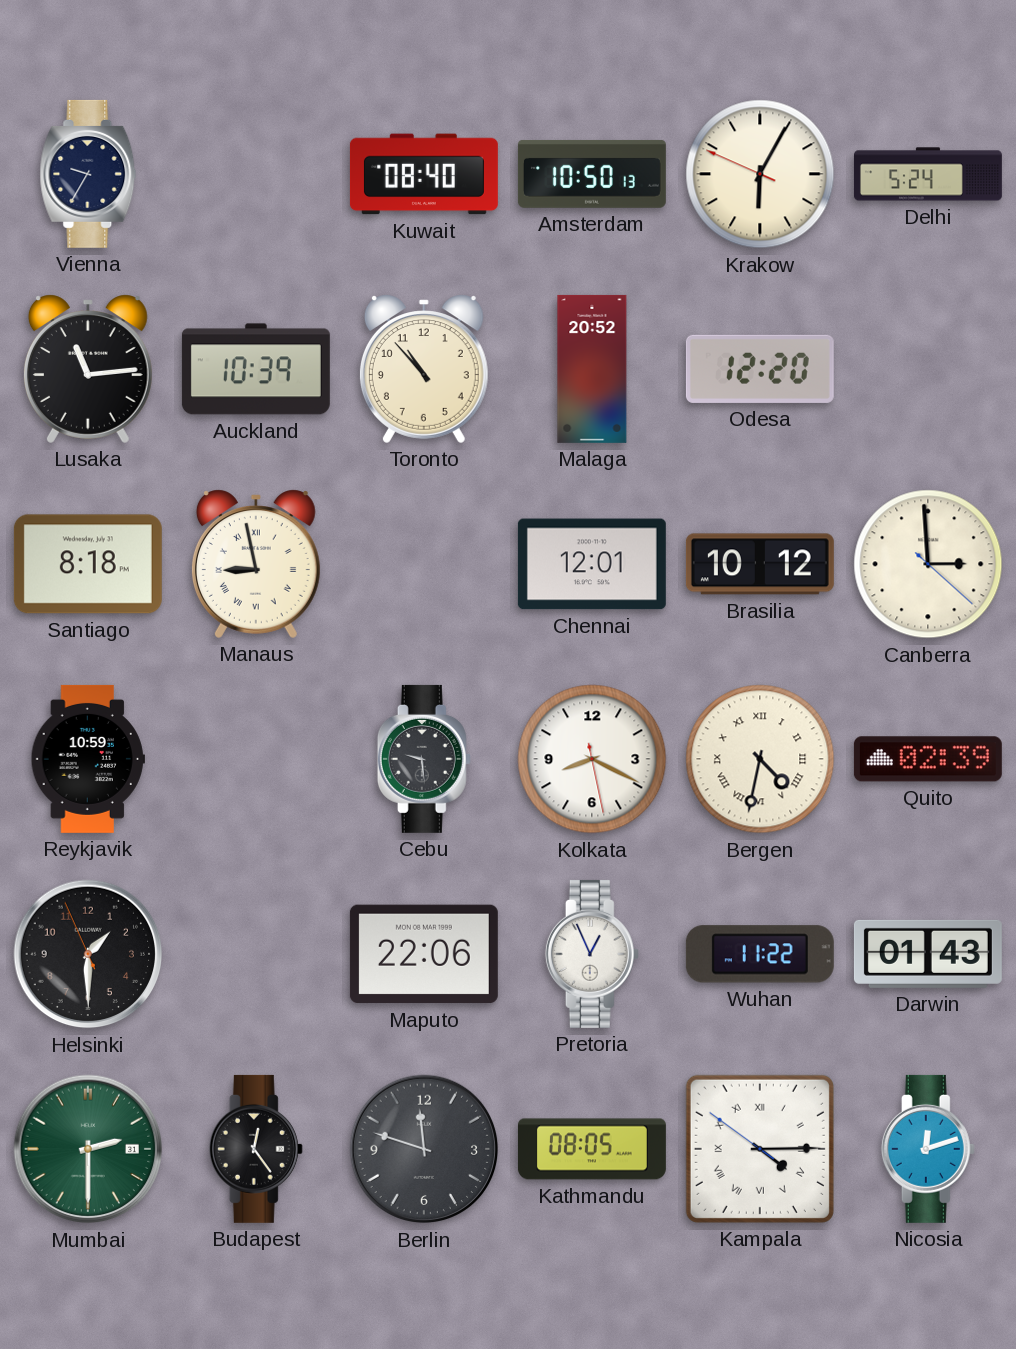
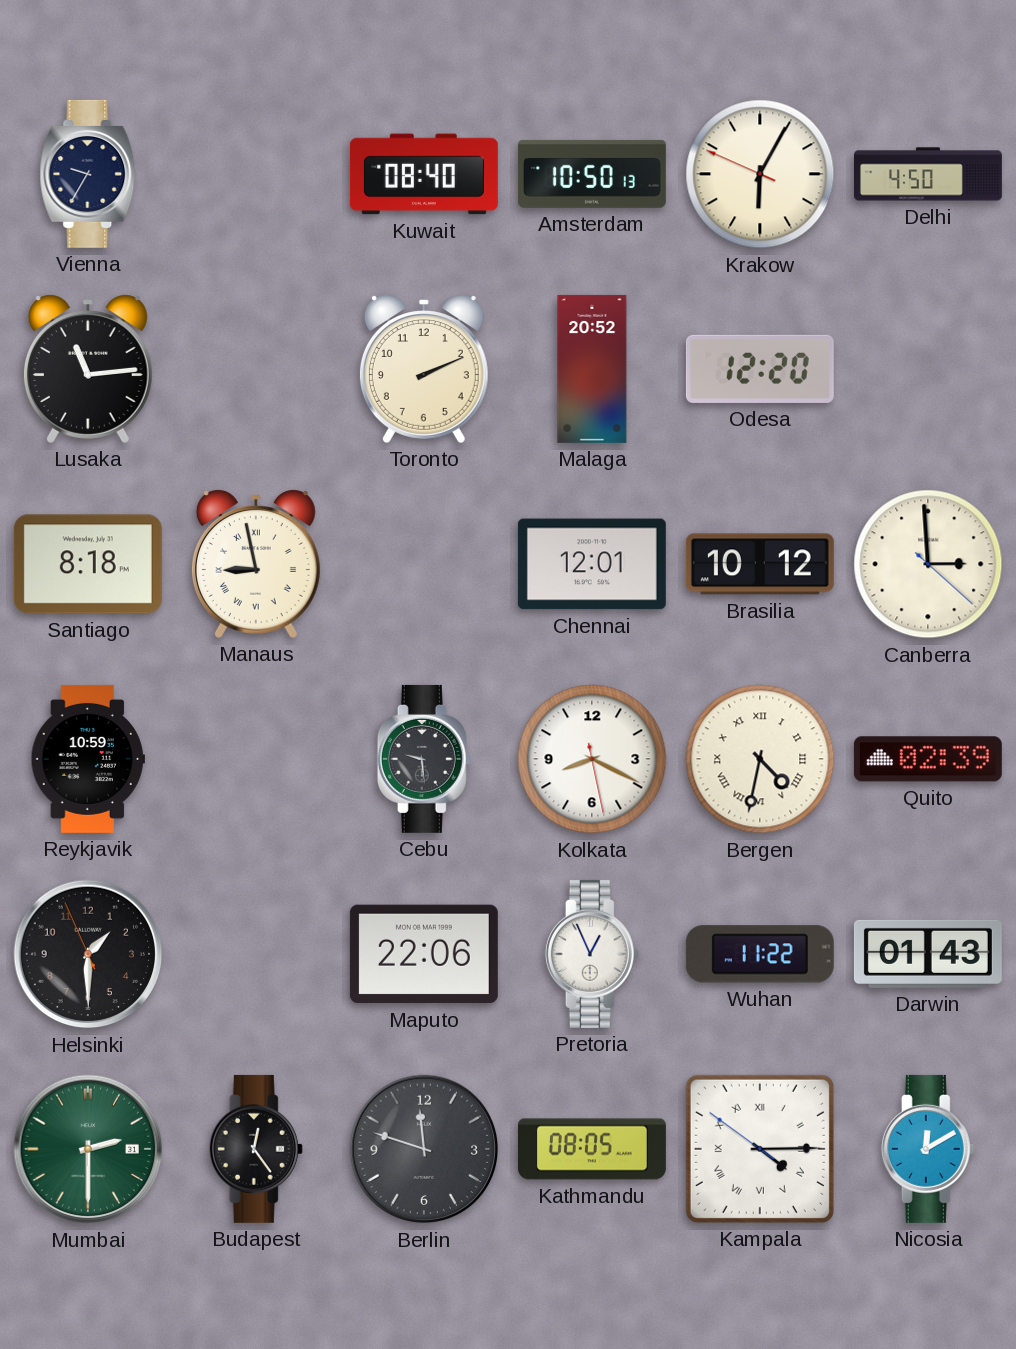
Delhi: 5:24 -> 4:50 (928, 174)
Auckland: 10:39 -> none (256, 369)
Toronto: 10:53 -> 2:11 (424, 369)
Nicosia: 12:12 -> 12:10 (928, 1149)
